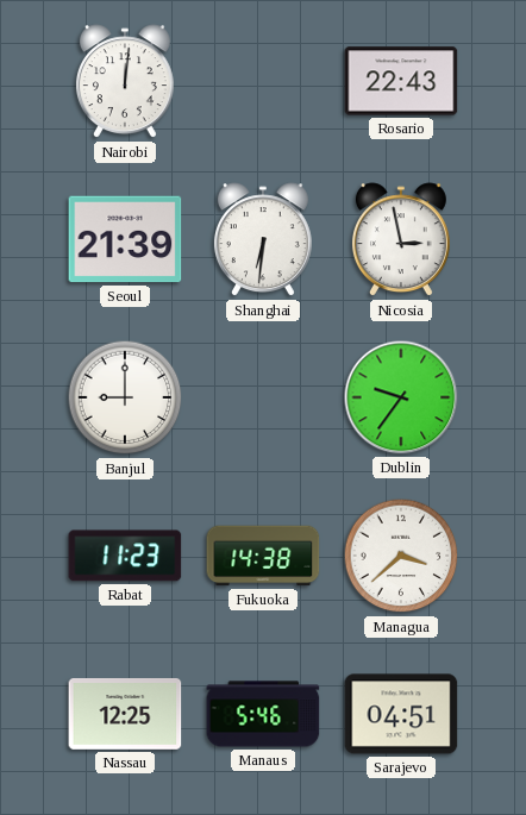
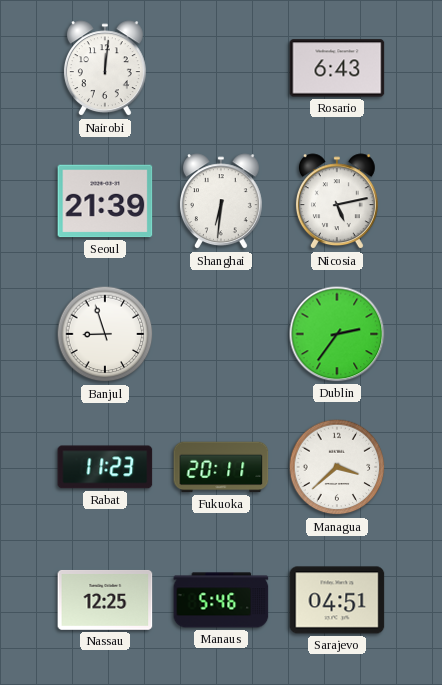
Rosario: 22:43 -> 6:43 (337, 68)
Nicosia: 2:58 -> 5:13 (337, 202)
Banjul: 9:00 -> 8:57 (105, 334)
Dublin: 9:36 -> 2:36 (337, 334)
Fukuoka: 14:38 -> 20:11 (221, 467)
